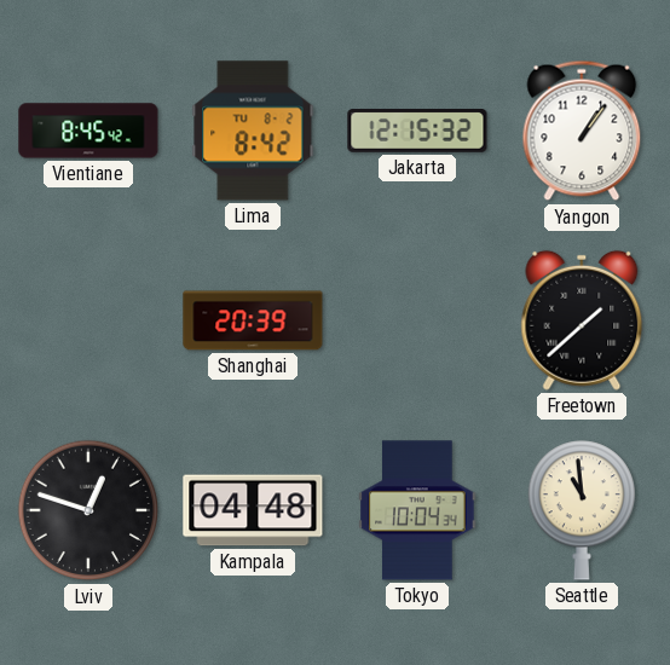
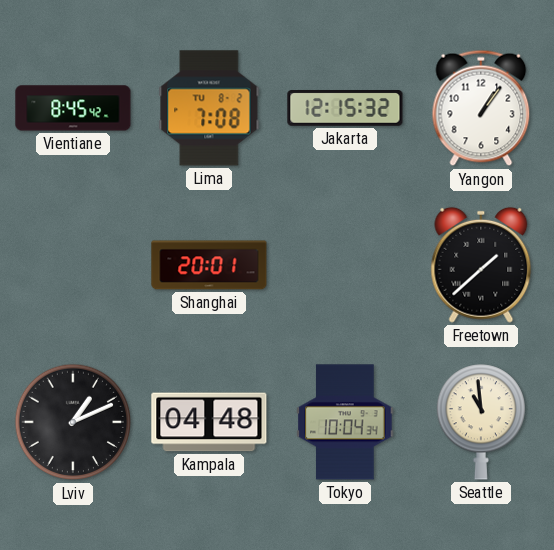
Lima: 8:42 -> 7:08 (209, 108)
Shanghai: 20:39 -> 20:01 (209, 265)
Lviv: 12:48 -> 1:11 (73, 422)
